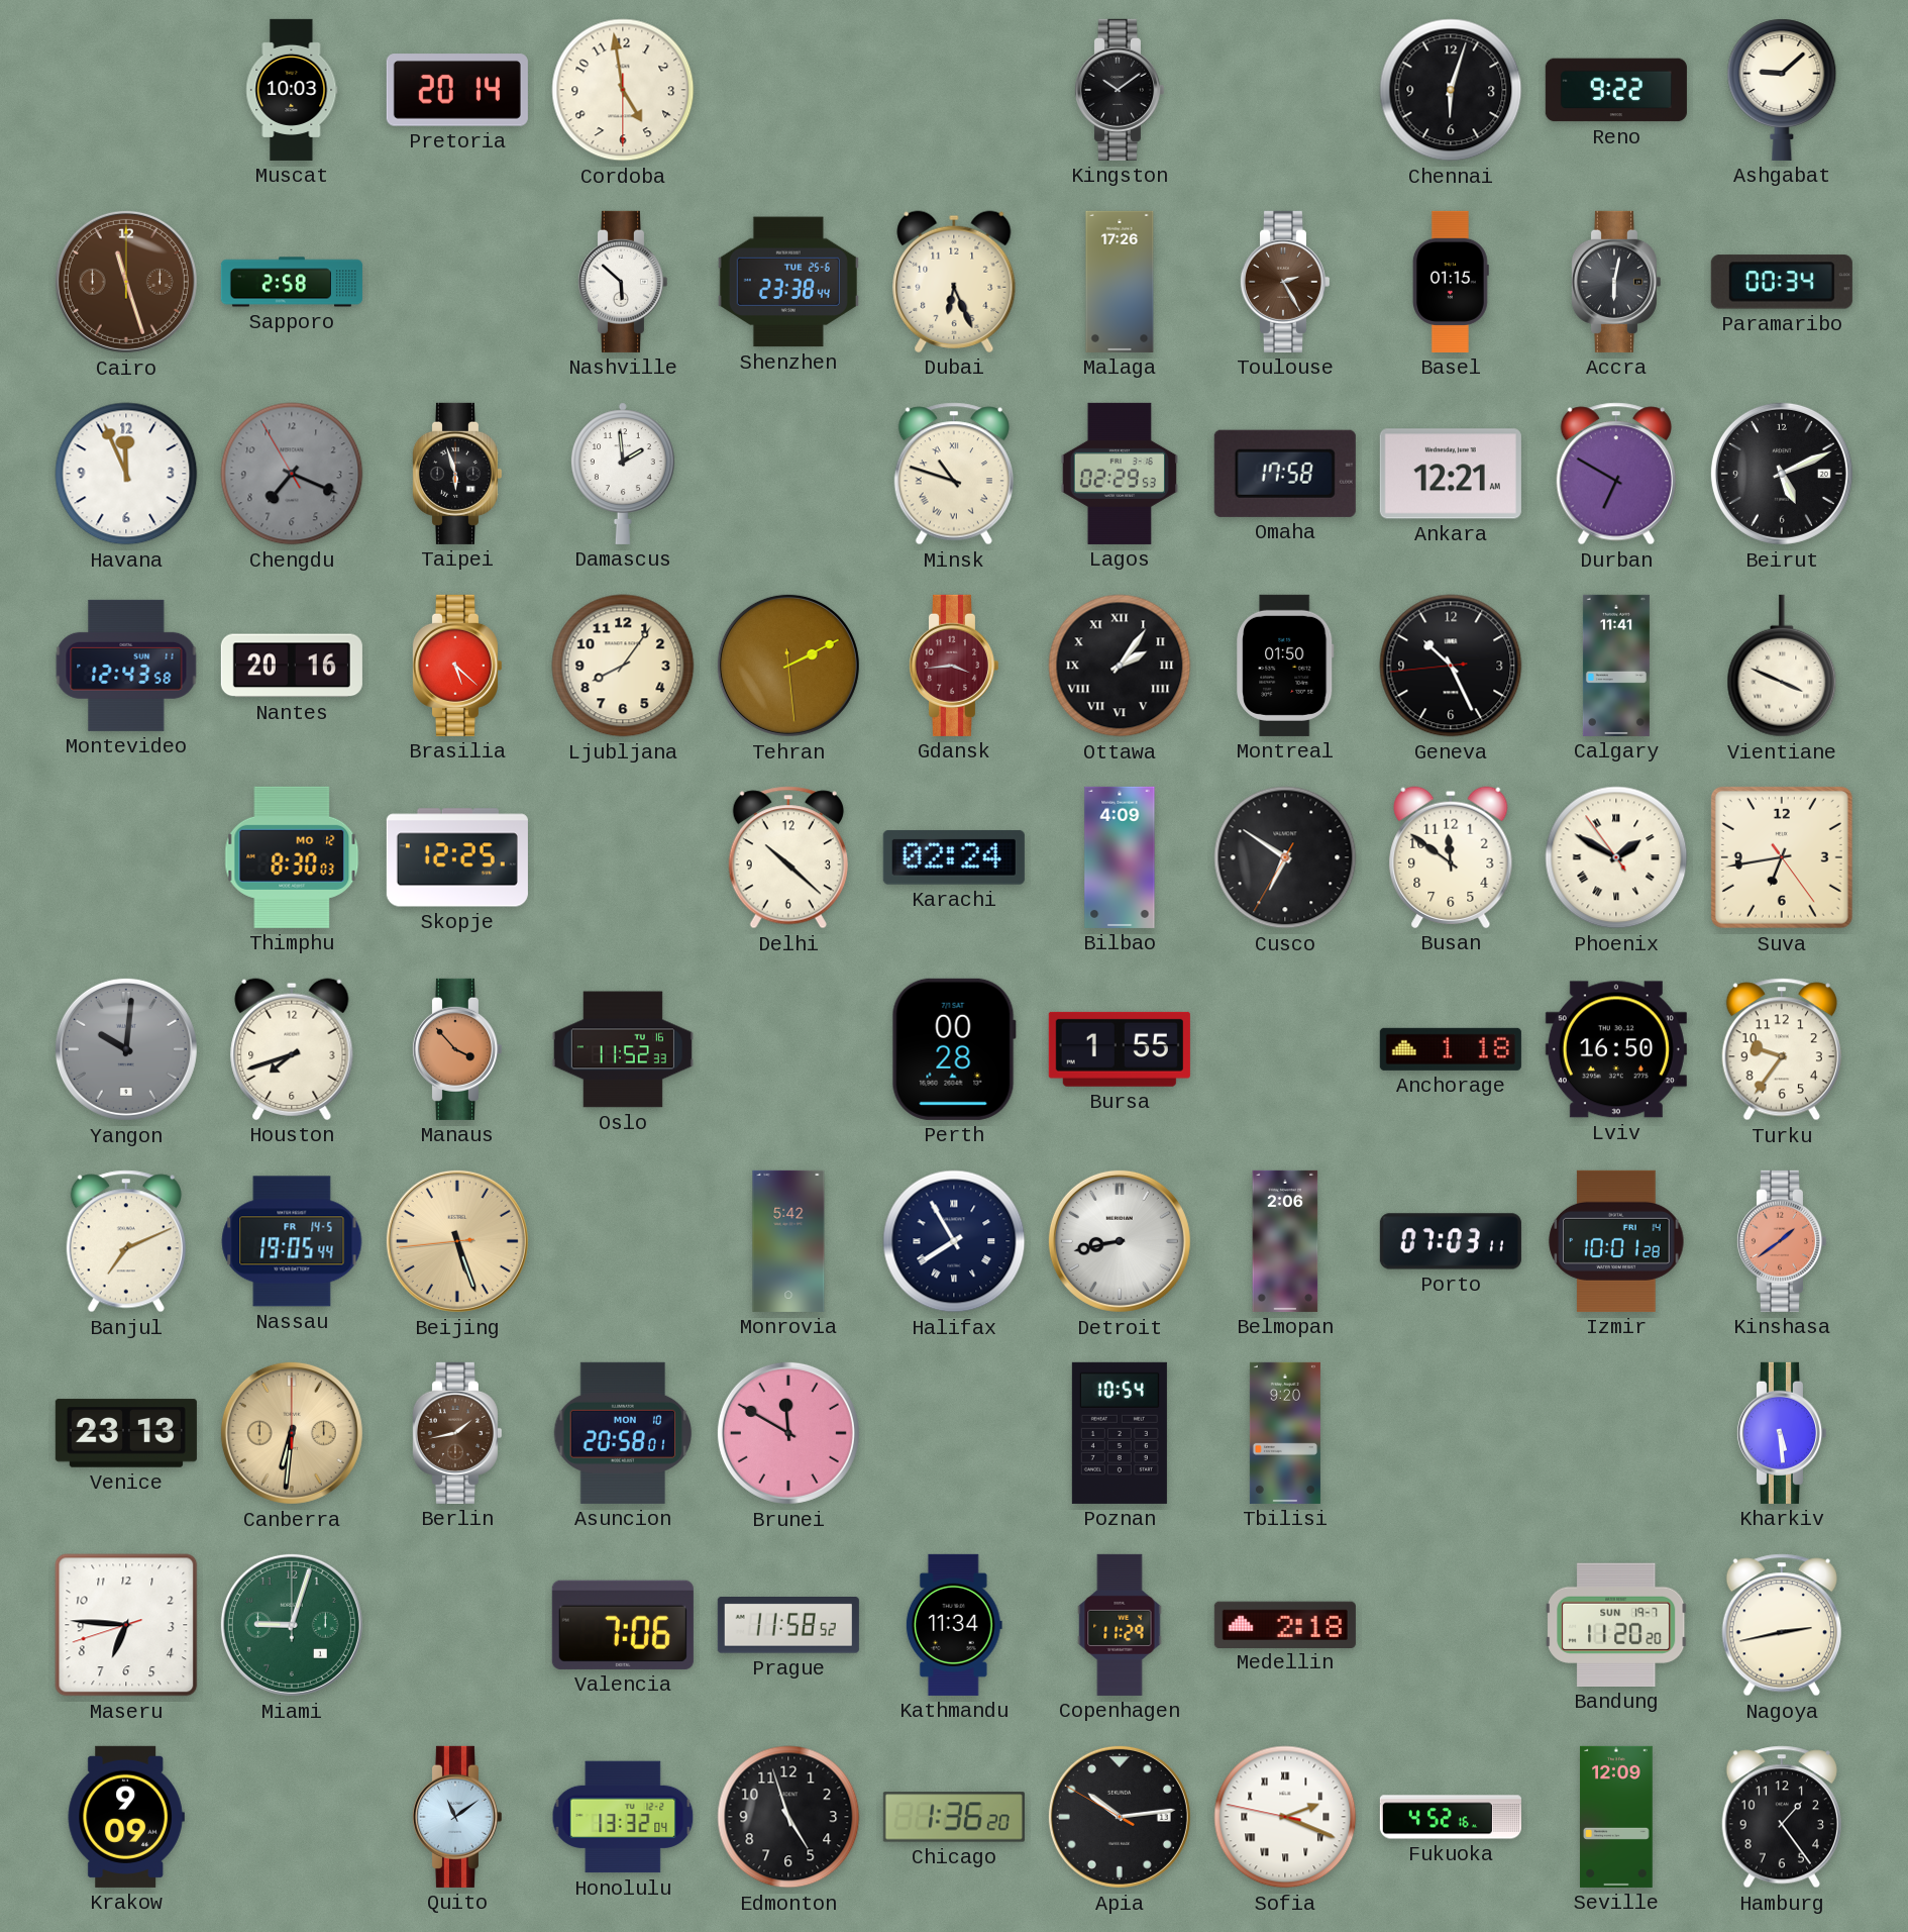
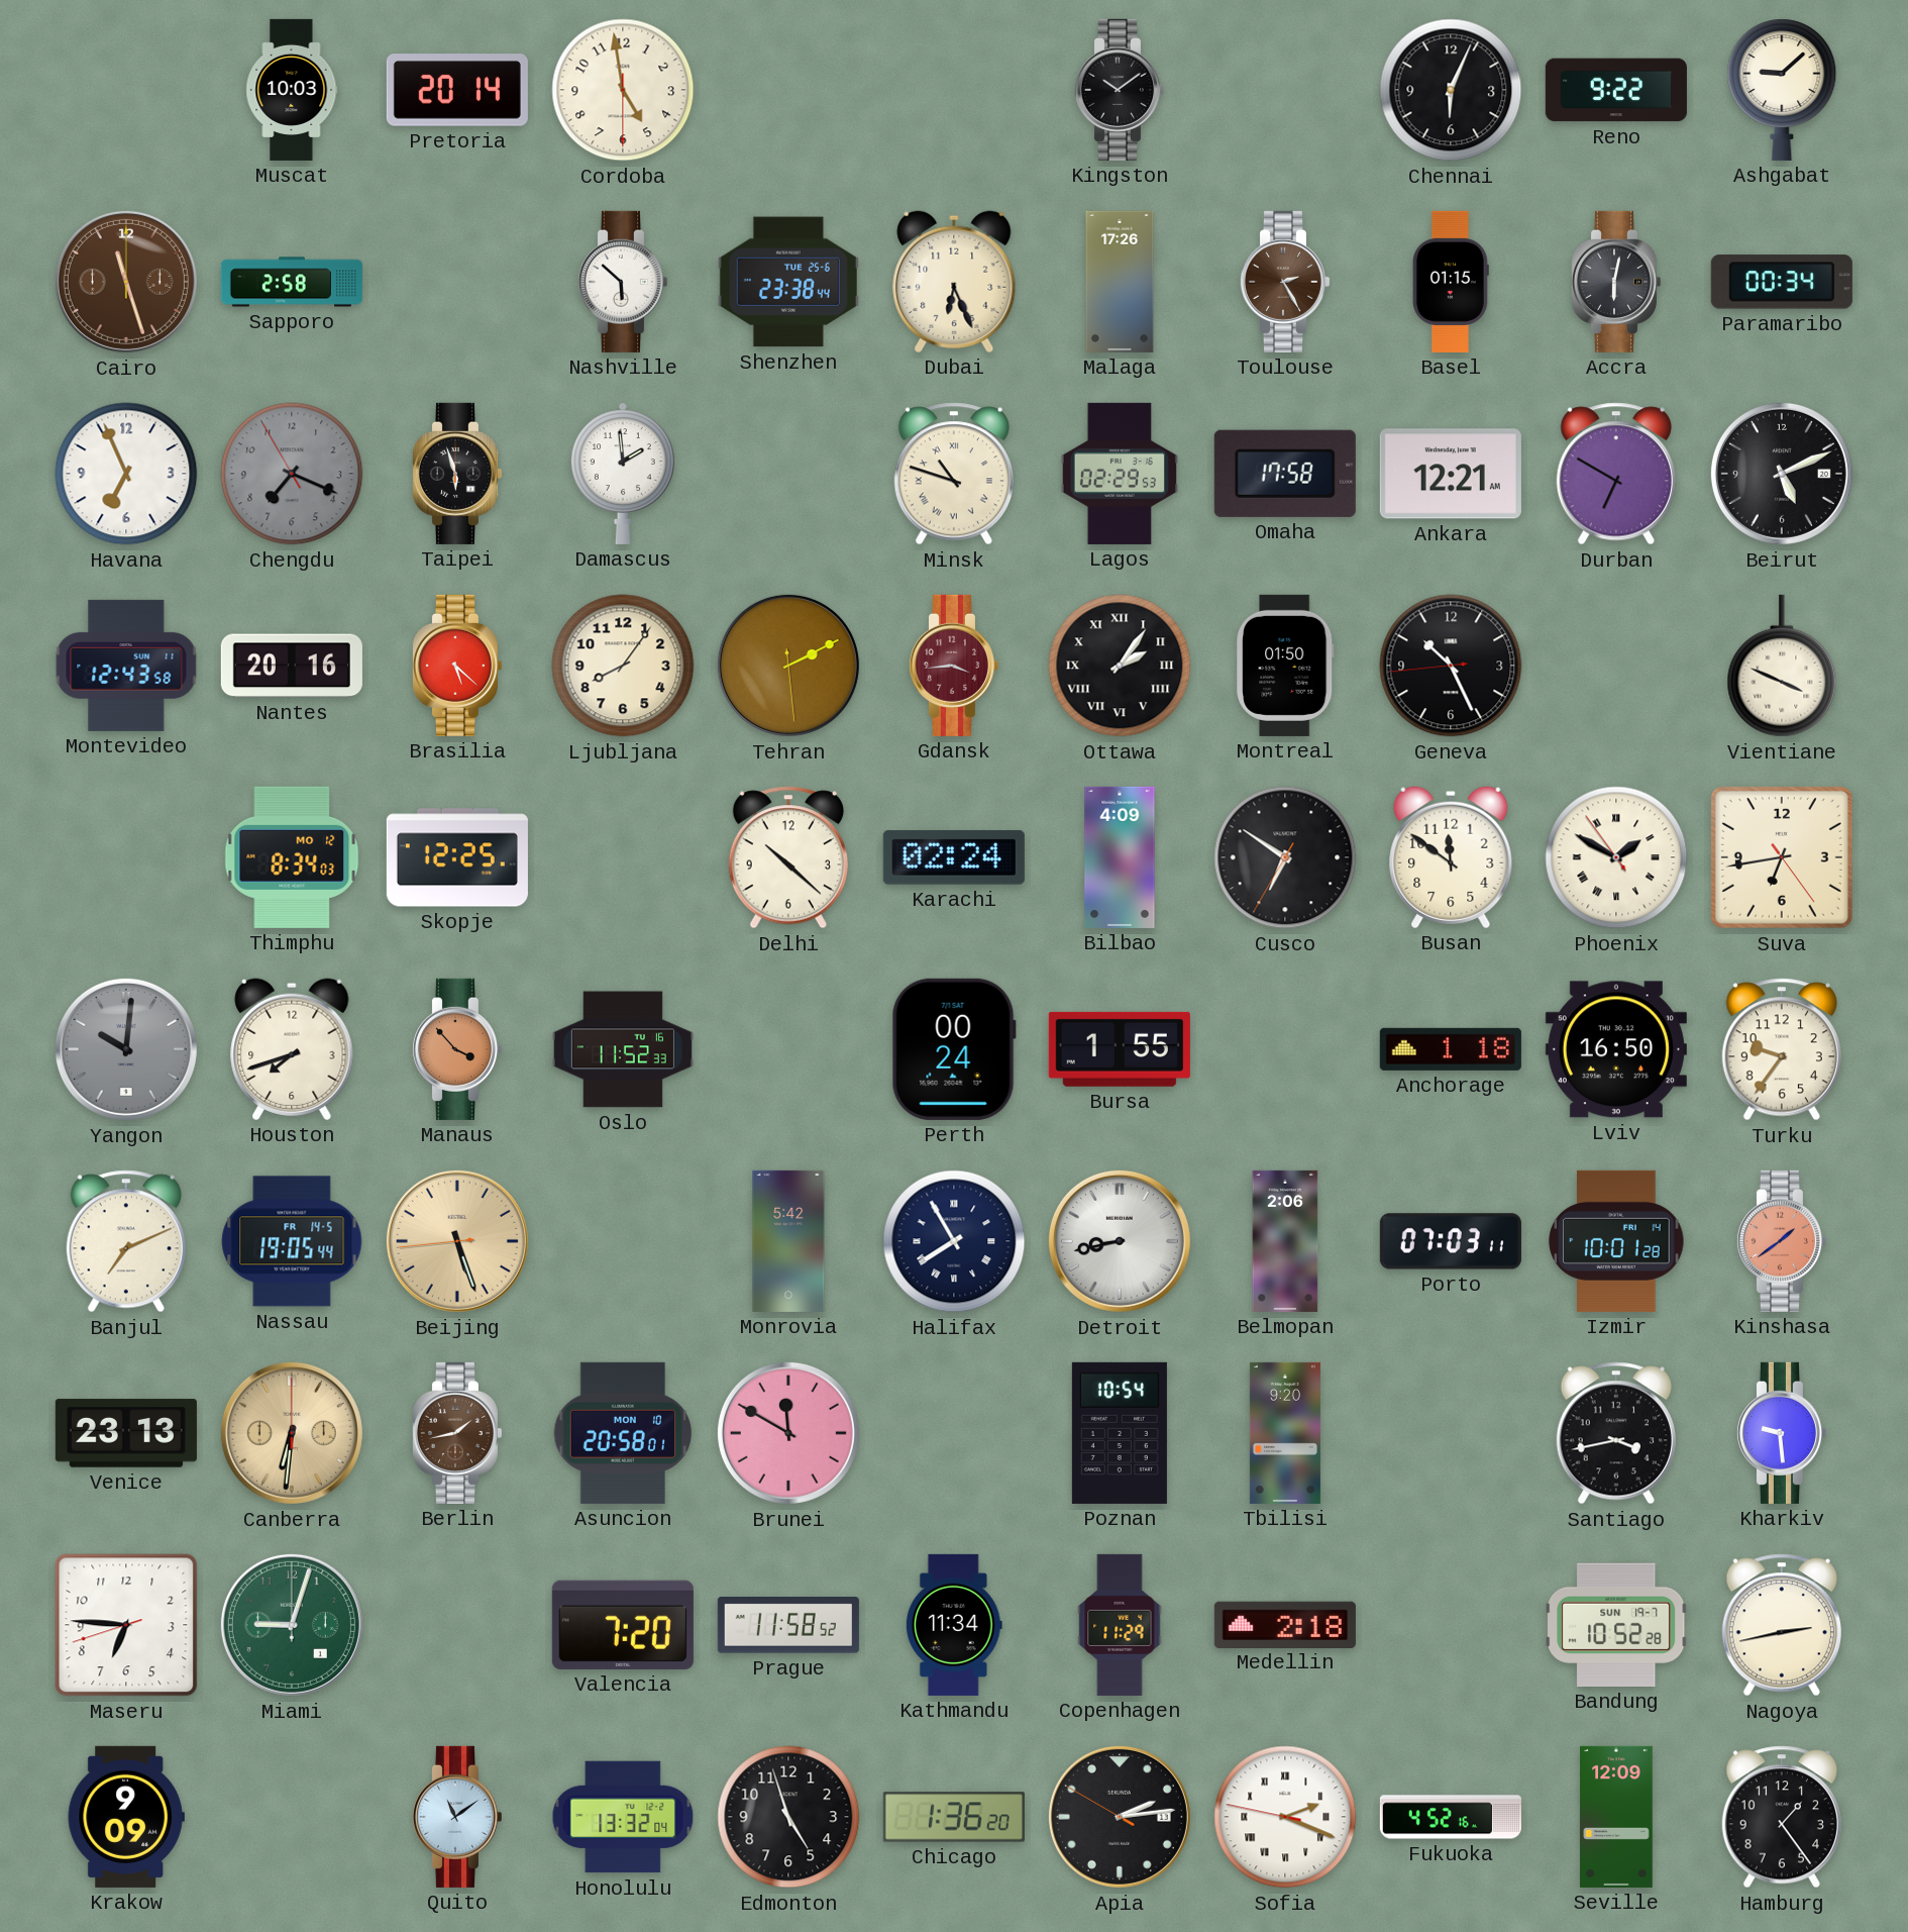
Chennai: 6:03 -> 6:04 (1451, 90)
Havana: 11:56 -> 6:56 (126, 474)
Calgary: 11:41 -> none (1616, 666)
Thimphu: 8:30 -> 8:34 (292, 857)
Perth: 00:28 -> 00:24 (954, 1049)
Santiago: none -> 3:43 (1616, 1433)
Kharkiv: 5:29 -> 9:29 (1781, 1433)
Valencia: 7:06 -> 7:20 (623, 1625)
Bandung: 11:20 -> 10:52 (1616, 1625)
Apia: 10:13 -> 2:13 (1120, 1817)
